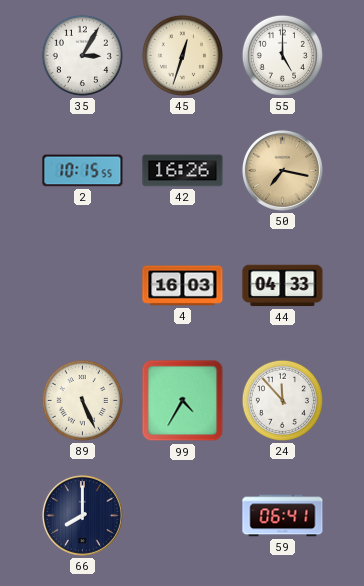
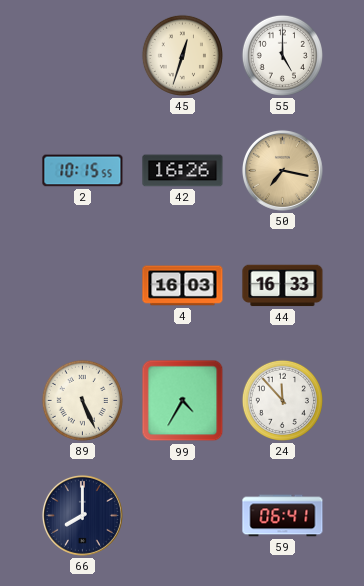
35: 3:05 -> none (82, 55)
44: 04:33 -> 16:33 (283, 286)
